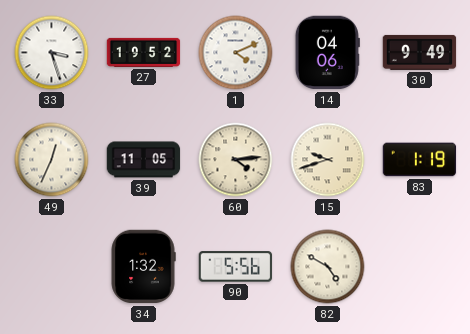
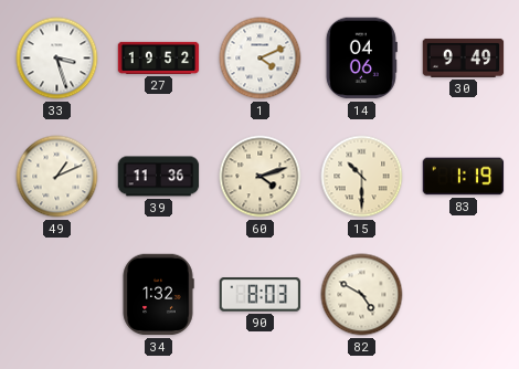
49: 12:34 -> 1:11 (57, 177)
39: 11:05 -> 11:36 (159, 177)
60: 4:14 -> 4:12 (261, 177)
15: 9:42 -> 10:30 (362, 177)
90: 5:56 -> 8:03 (261, 295)
